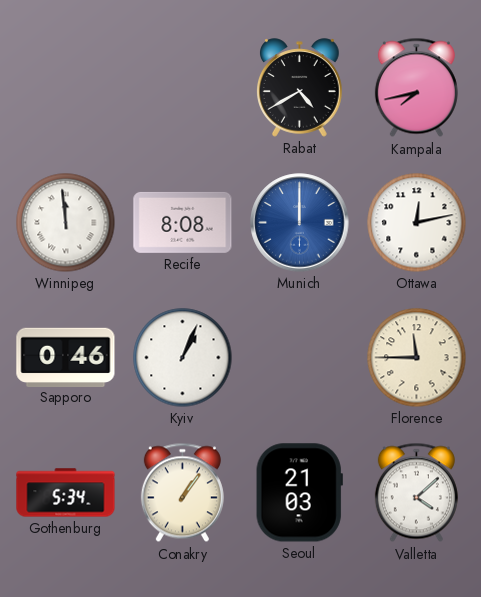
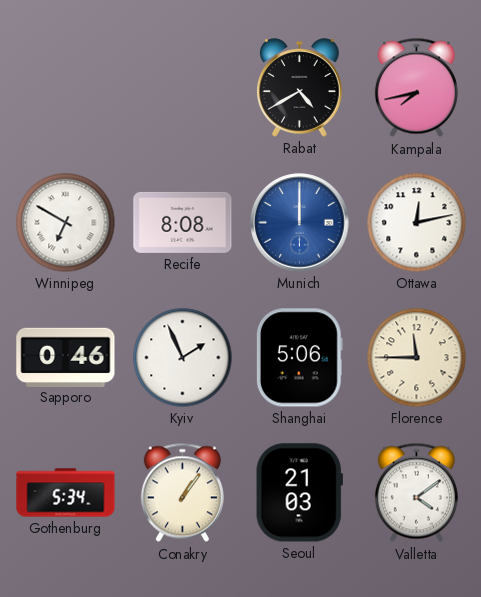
Winnipeg: 11:59 -> 6:50 (66, 223)
Kyiv: 1:04 -> 1:56 (183, 358)
Shanghai: none -> 5:06 (299, 358)
Valletta: 4:08 -> 4:09 (416, 493)
